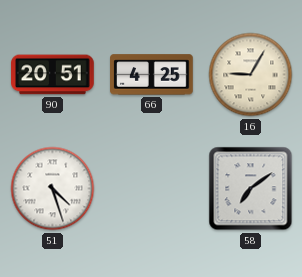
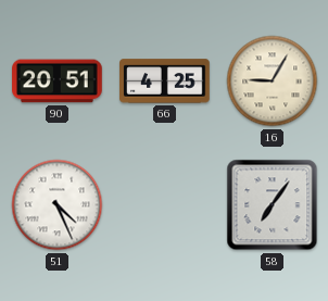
51: 4:27 -> 4:26 (58, 205)
58: 7:09 -> 7:06 (273, 205)
